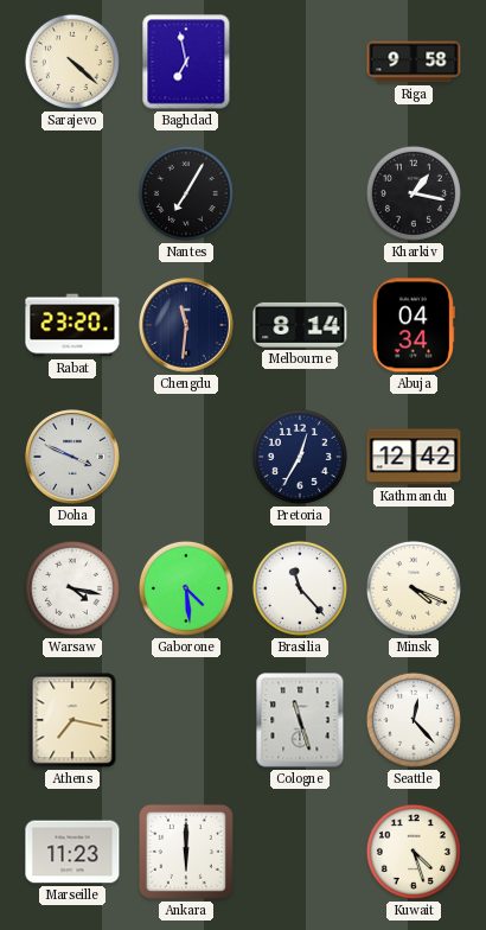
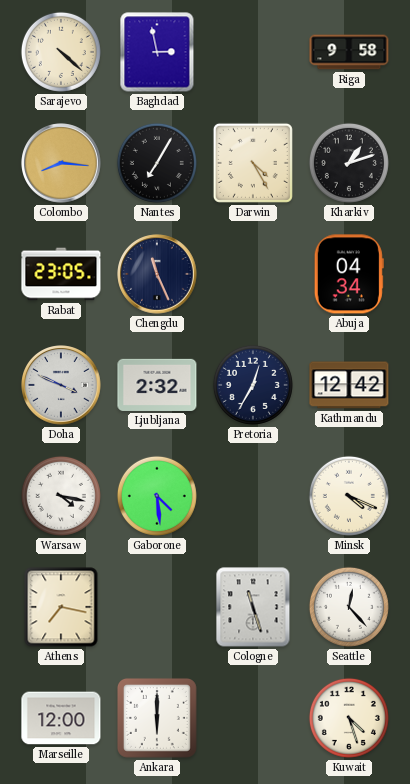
Baghdad: 6:58 -> 2:58 (157, 52)
Colombo: none -> 8:16 (61, 163)
Darwin: none -> 4:25 (253, 163)
Kharkiv: 1:17 -> 1:12 (349, 163)
Rabat: 23:20 -> 23:05 (61, 274)
Chengdu: 11:31 -> 11:26 (157, 274)
Melbourne: 8:14 -> none (300, 325)
Ljubljana: none -> 2:32 (157, 385)
Brasilia: 11:23 -> none (300, 588)
Marseille: 11:23 -> 12:00 (61, 718)
